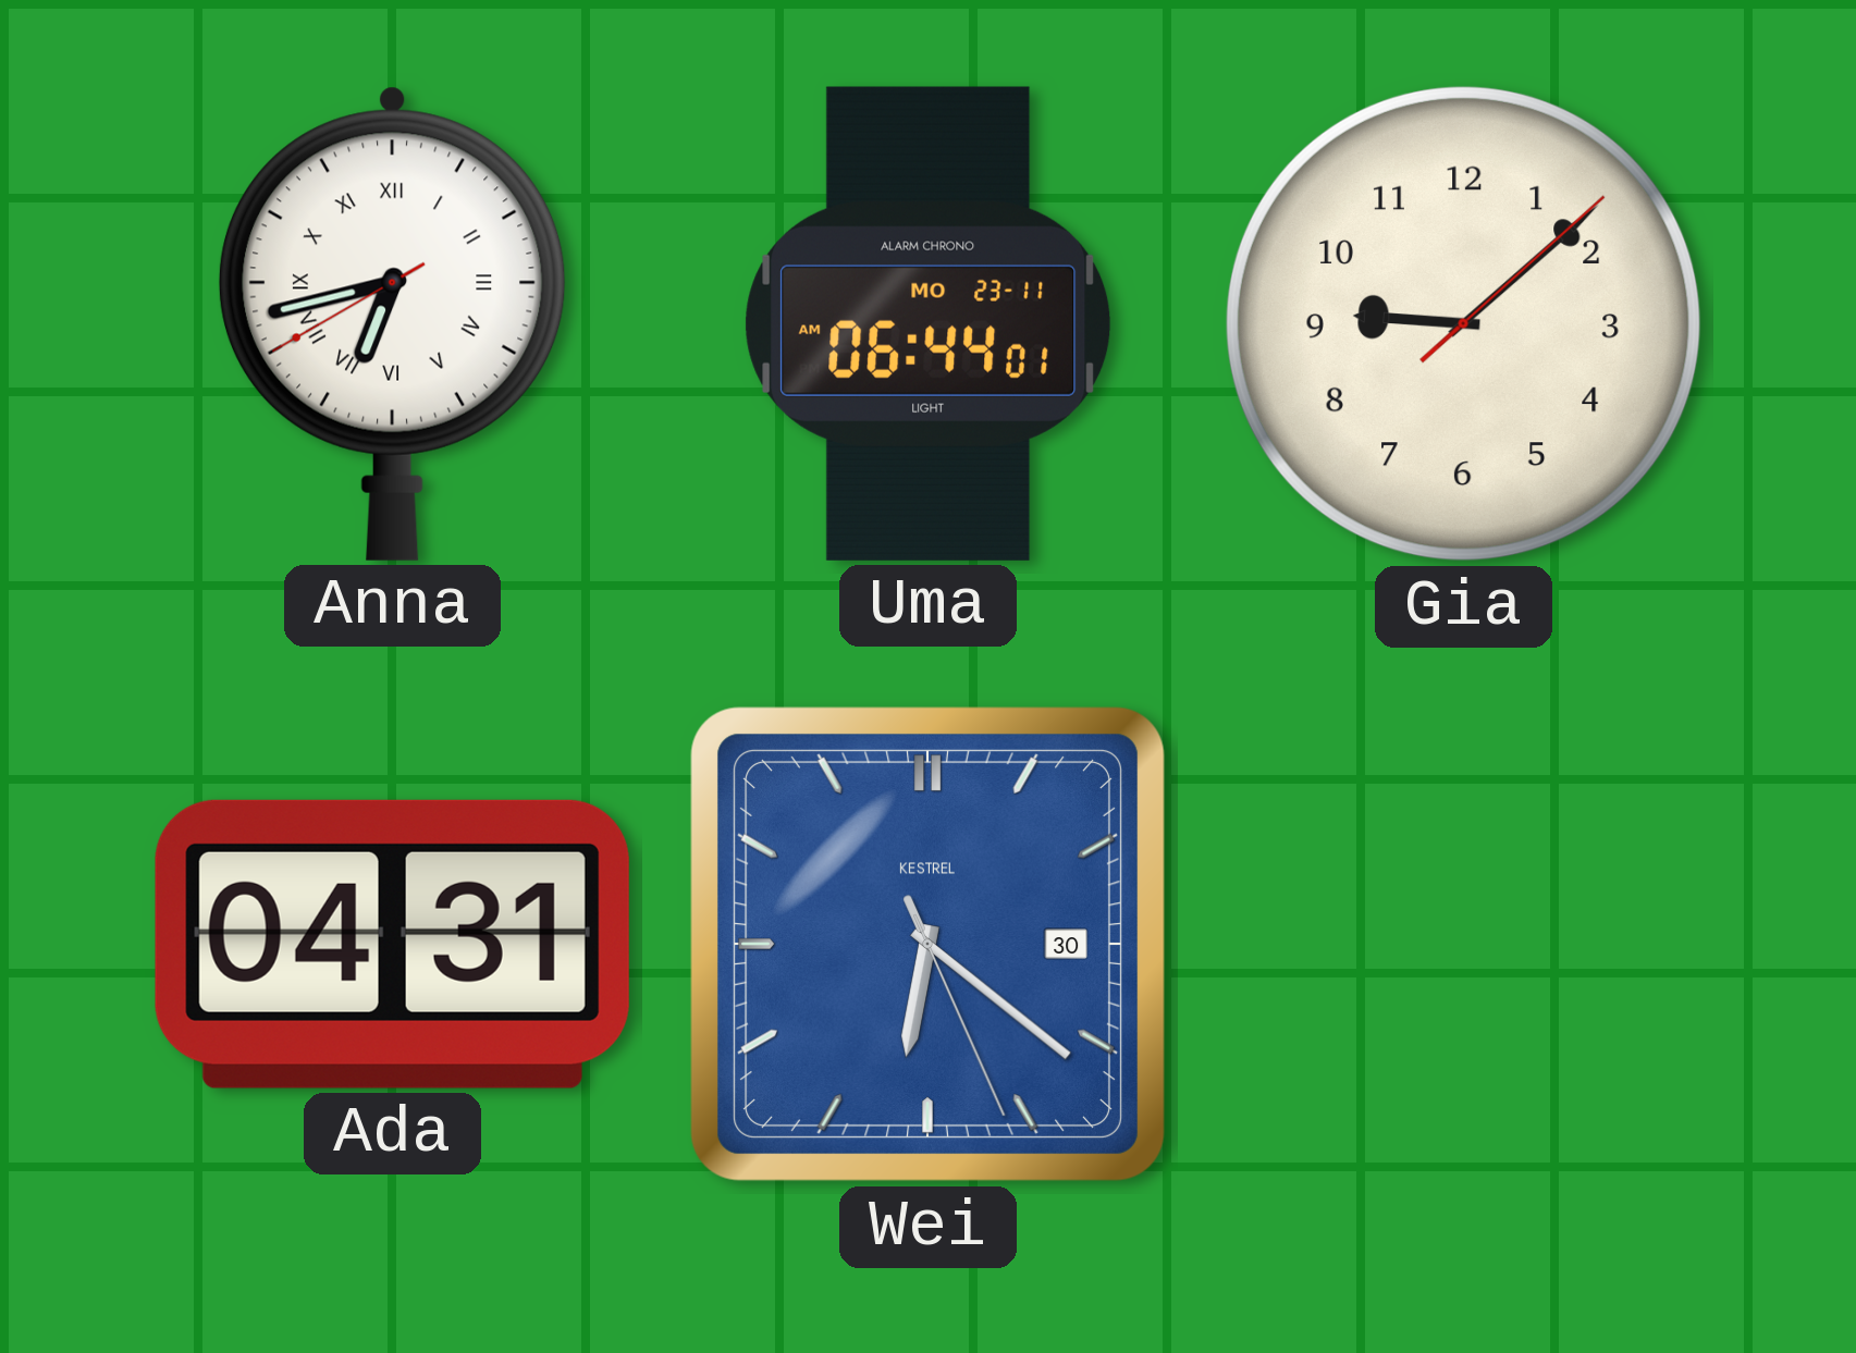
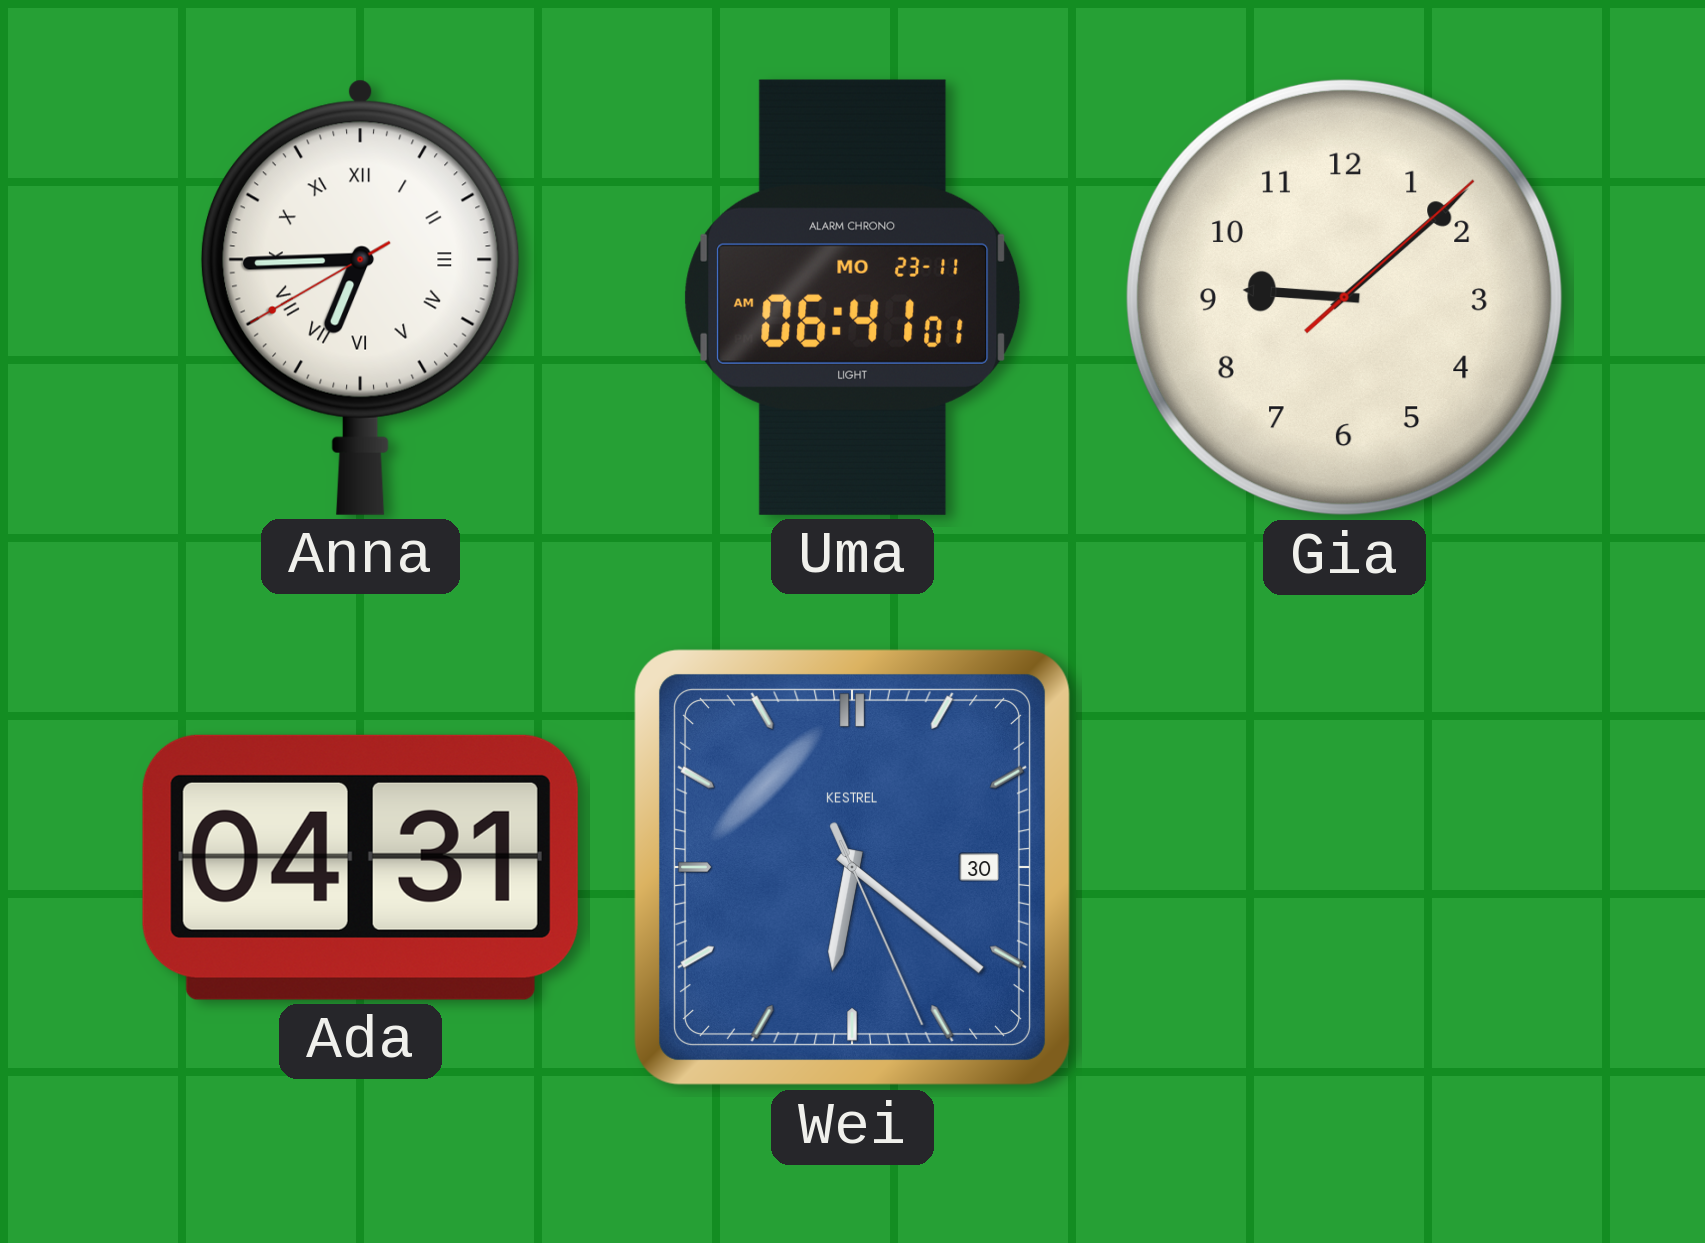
Anna: 6:42 -> 6:44 (360, 297)
Uma: 06:44 -> 06:41 (853, 297)
